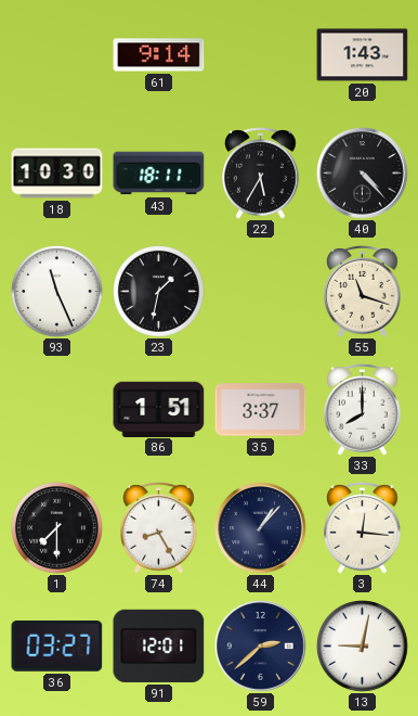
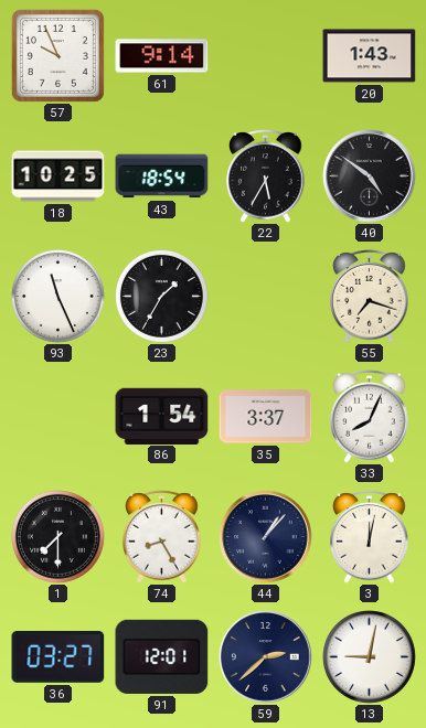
57: none -> 9:56 (57, 55)
18: 10:30 -> 10:25 (58, 176)
43: 18:11 -> 18:54 (162, 176)
40: 4:23 -> 4:51 (370, 176)
23: 1:32 -> 1:35 (162, 297)
55: 11:18 -> 7:18 (370, 297)
86: 1:51 -> 1:54 (162, 416)
33: 8:00 -> 8:04 (370, 417)
3: 12:16 -> 12:02 (370, 537)
